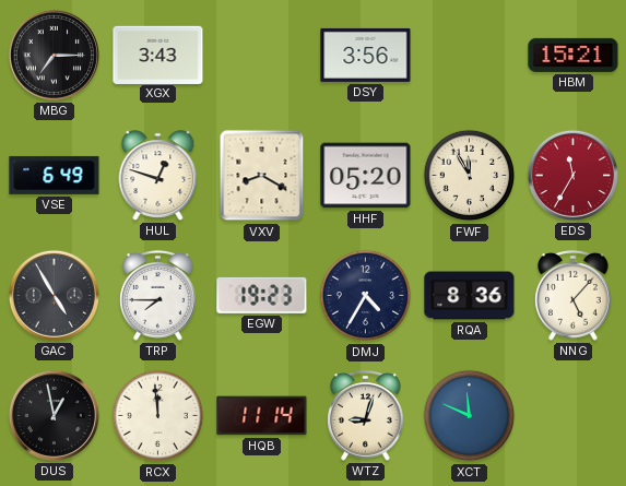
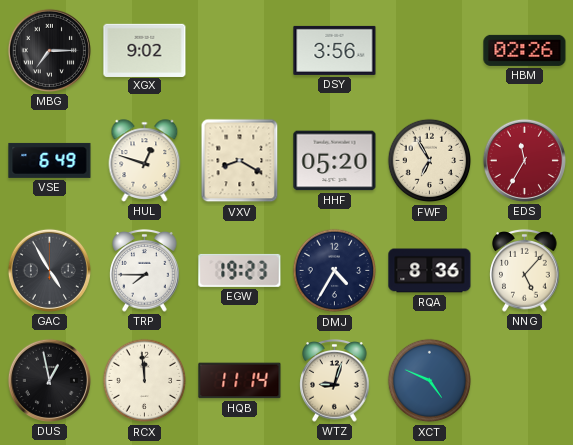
XGX: 3:43 -> 9:02 (145, 50)
HBM: 15:21 -> 02:26 (525, 50)
FWF: 11:55 -> 6:55 (430, 161)
XCT: 11:49 -> 4:49 (430, 381)
